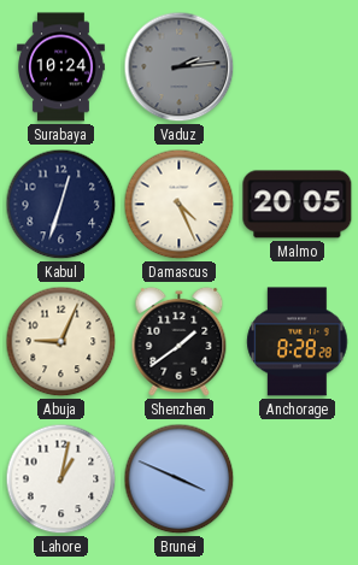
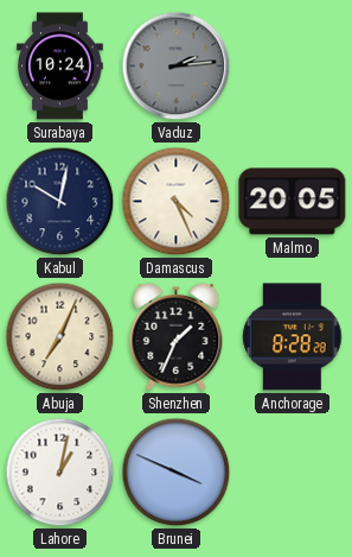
Kabul: 12:33 -> 10:02 (60, 202)
Abuja: 9:04 -> 7:04 (60, 337)
Shenzhen: 1:39 -> 1:34 (177, 336)
